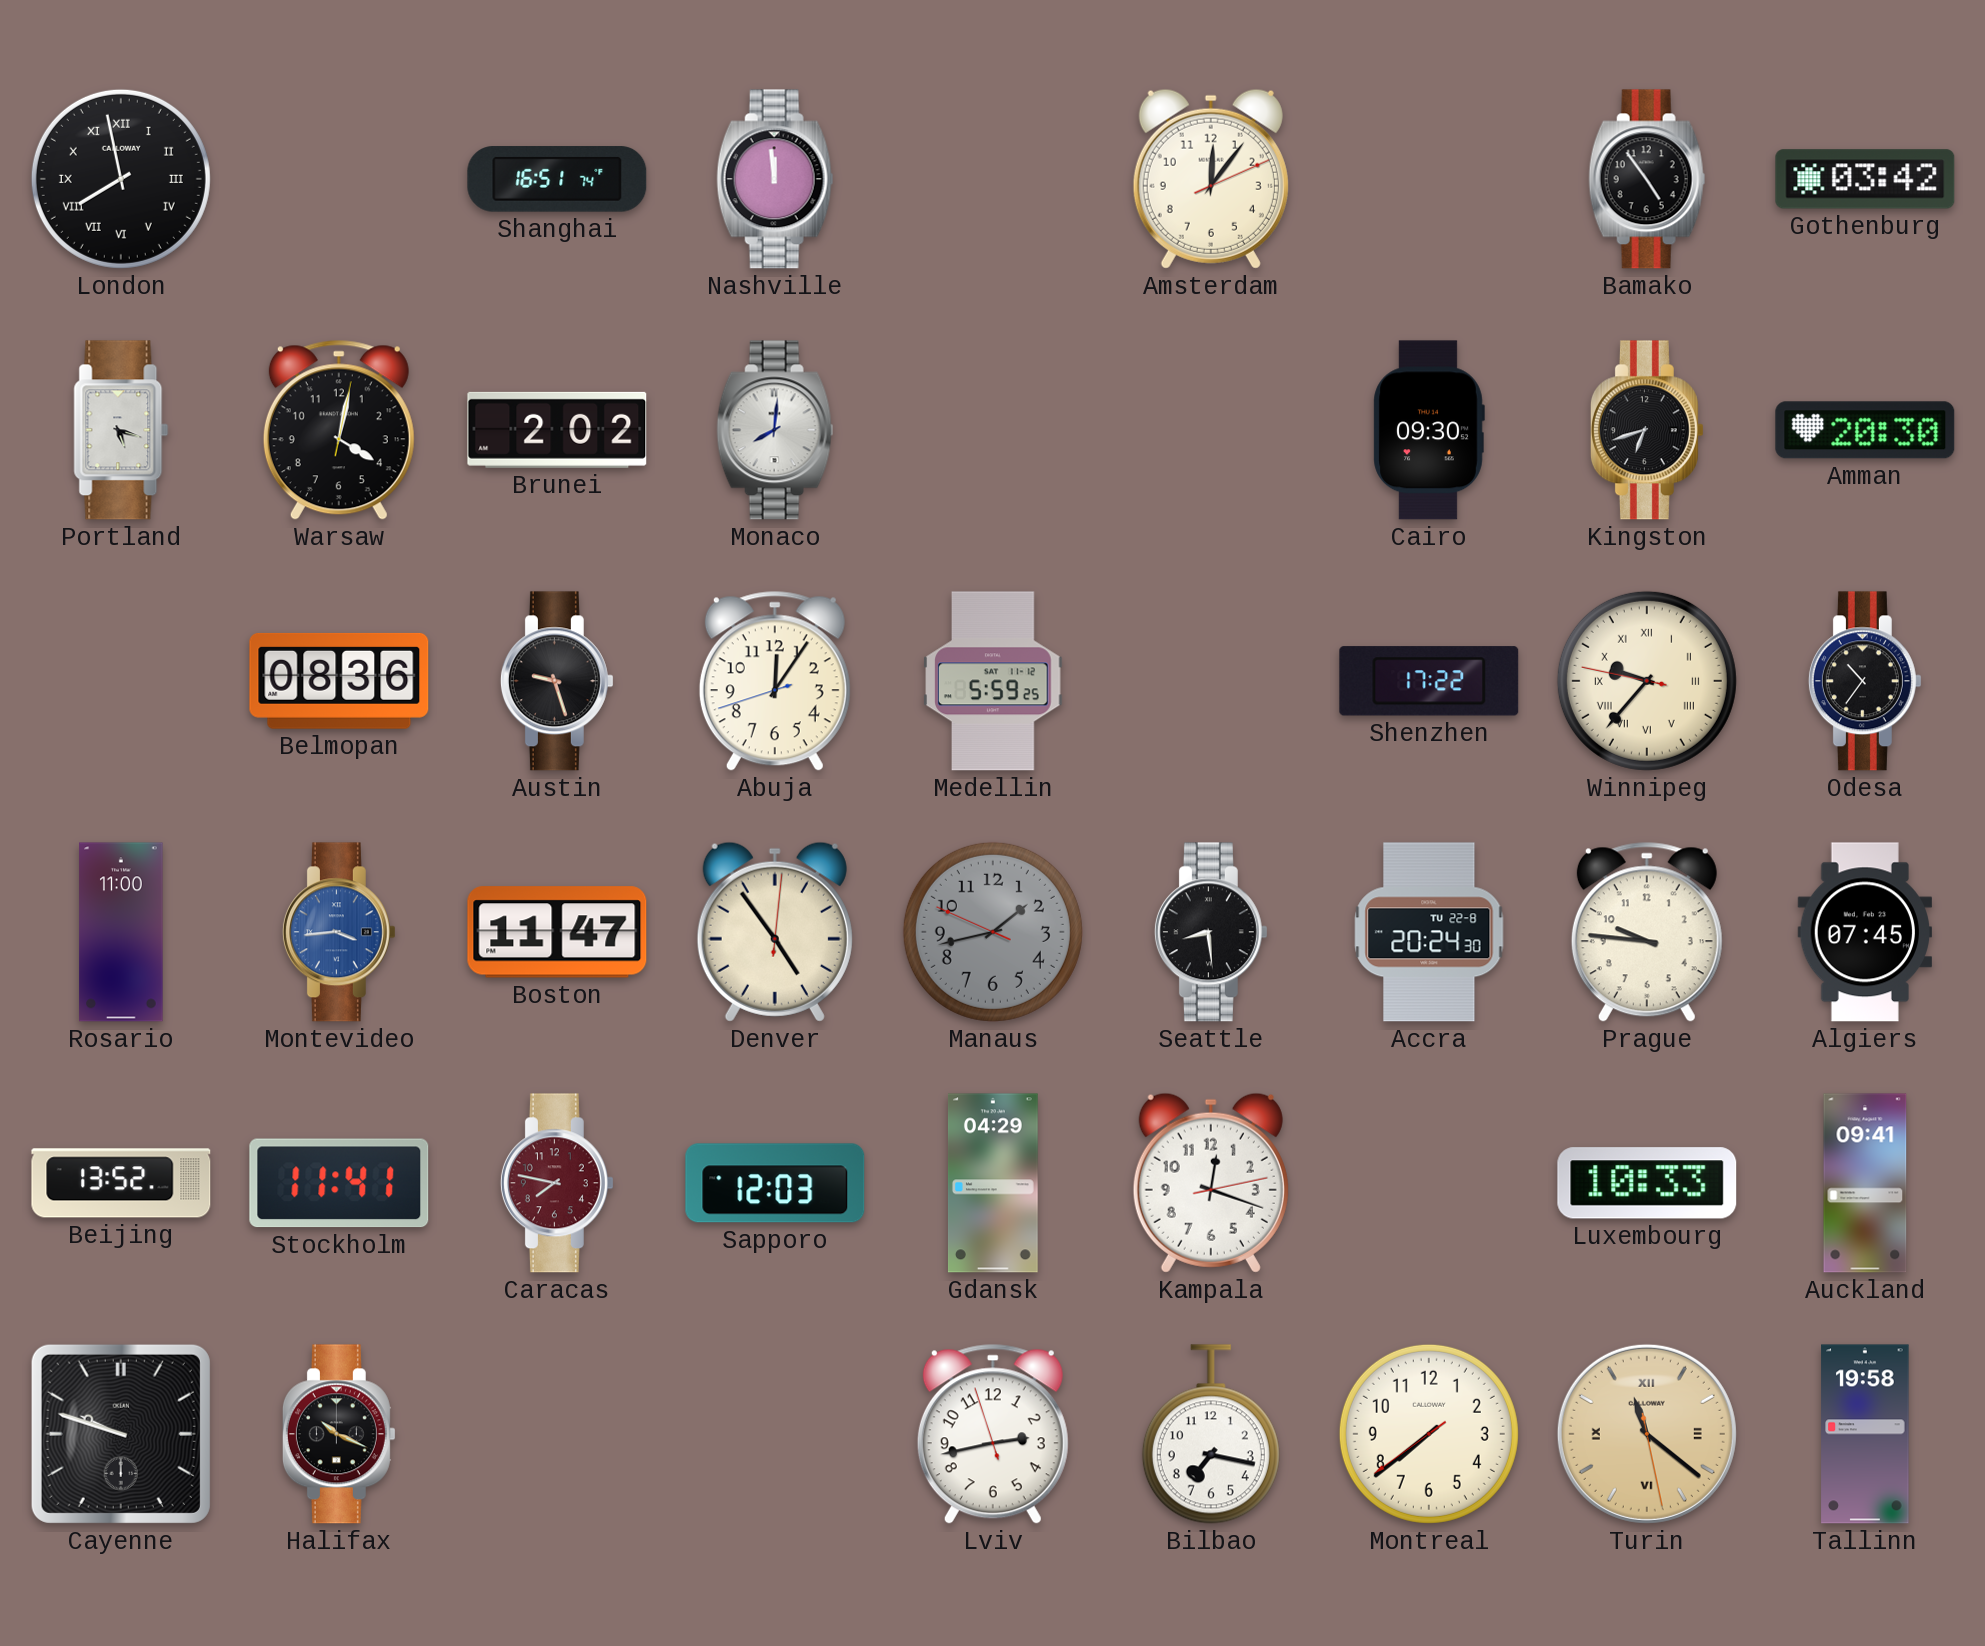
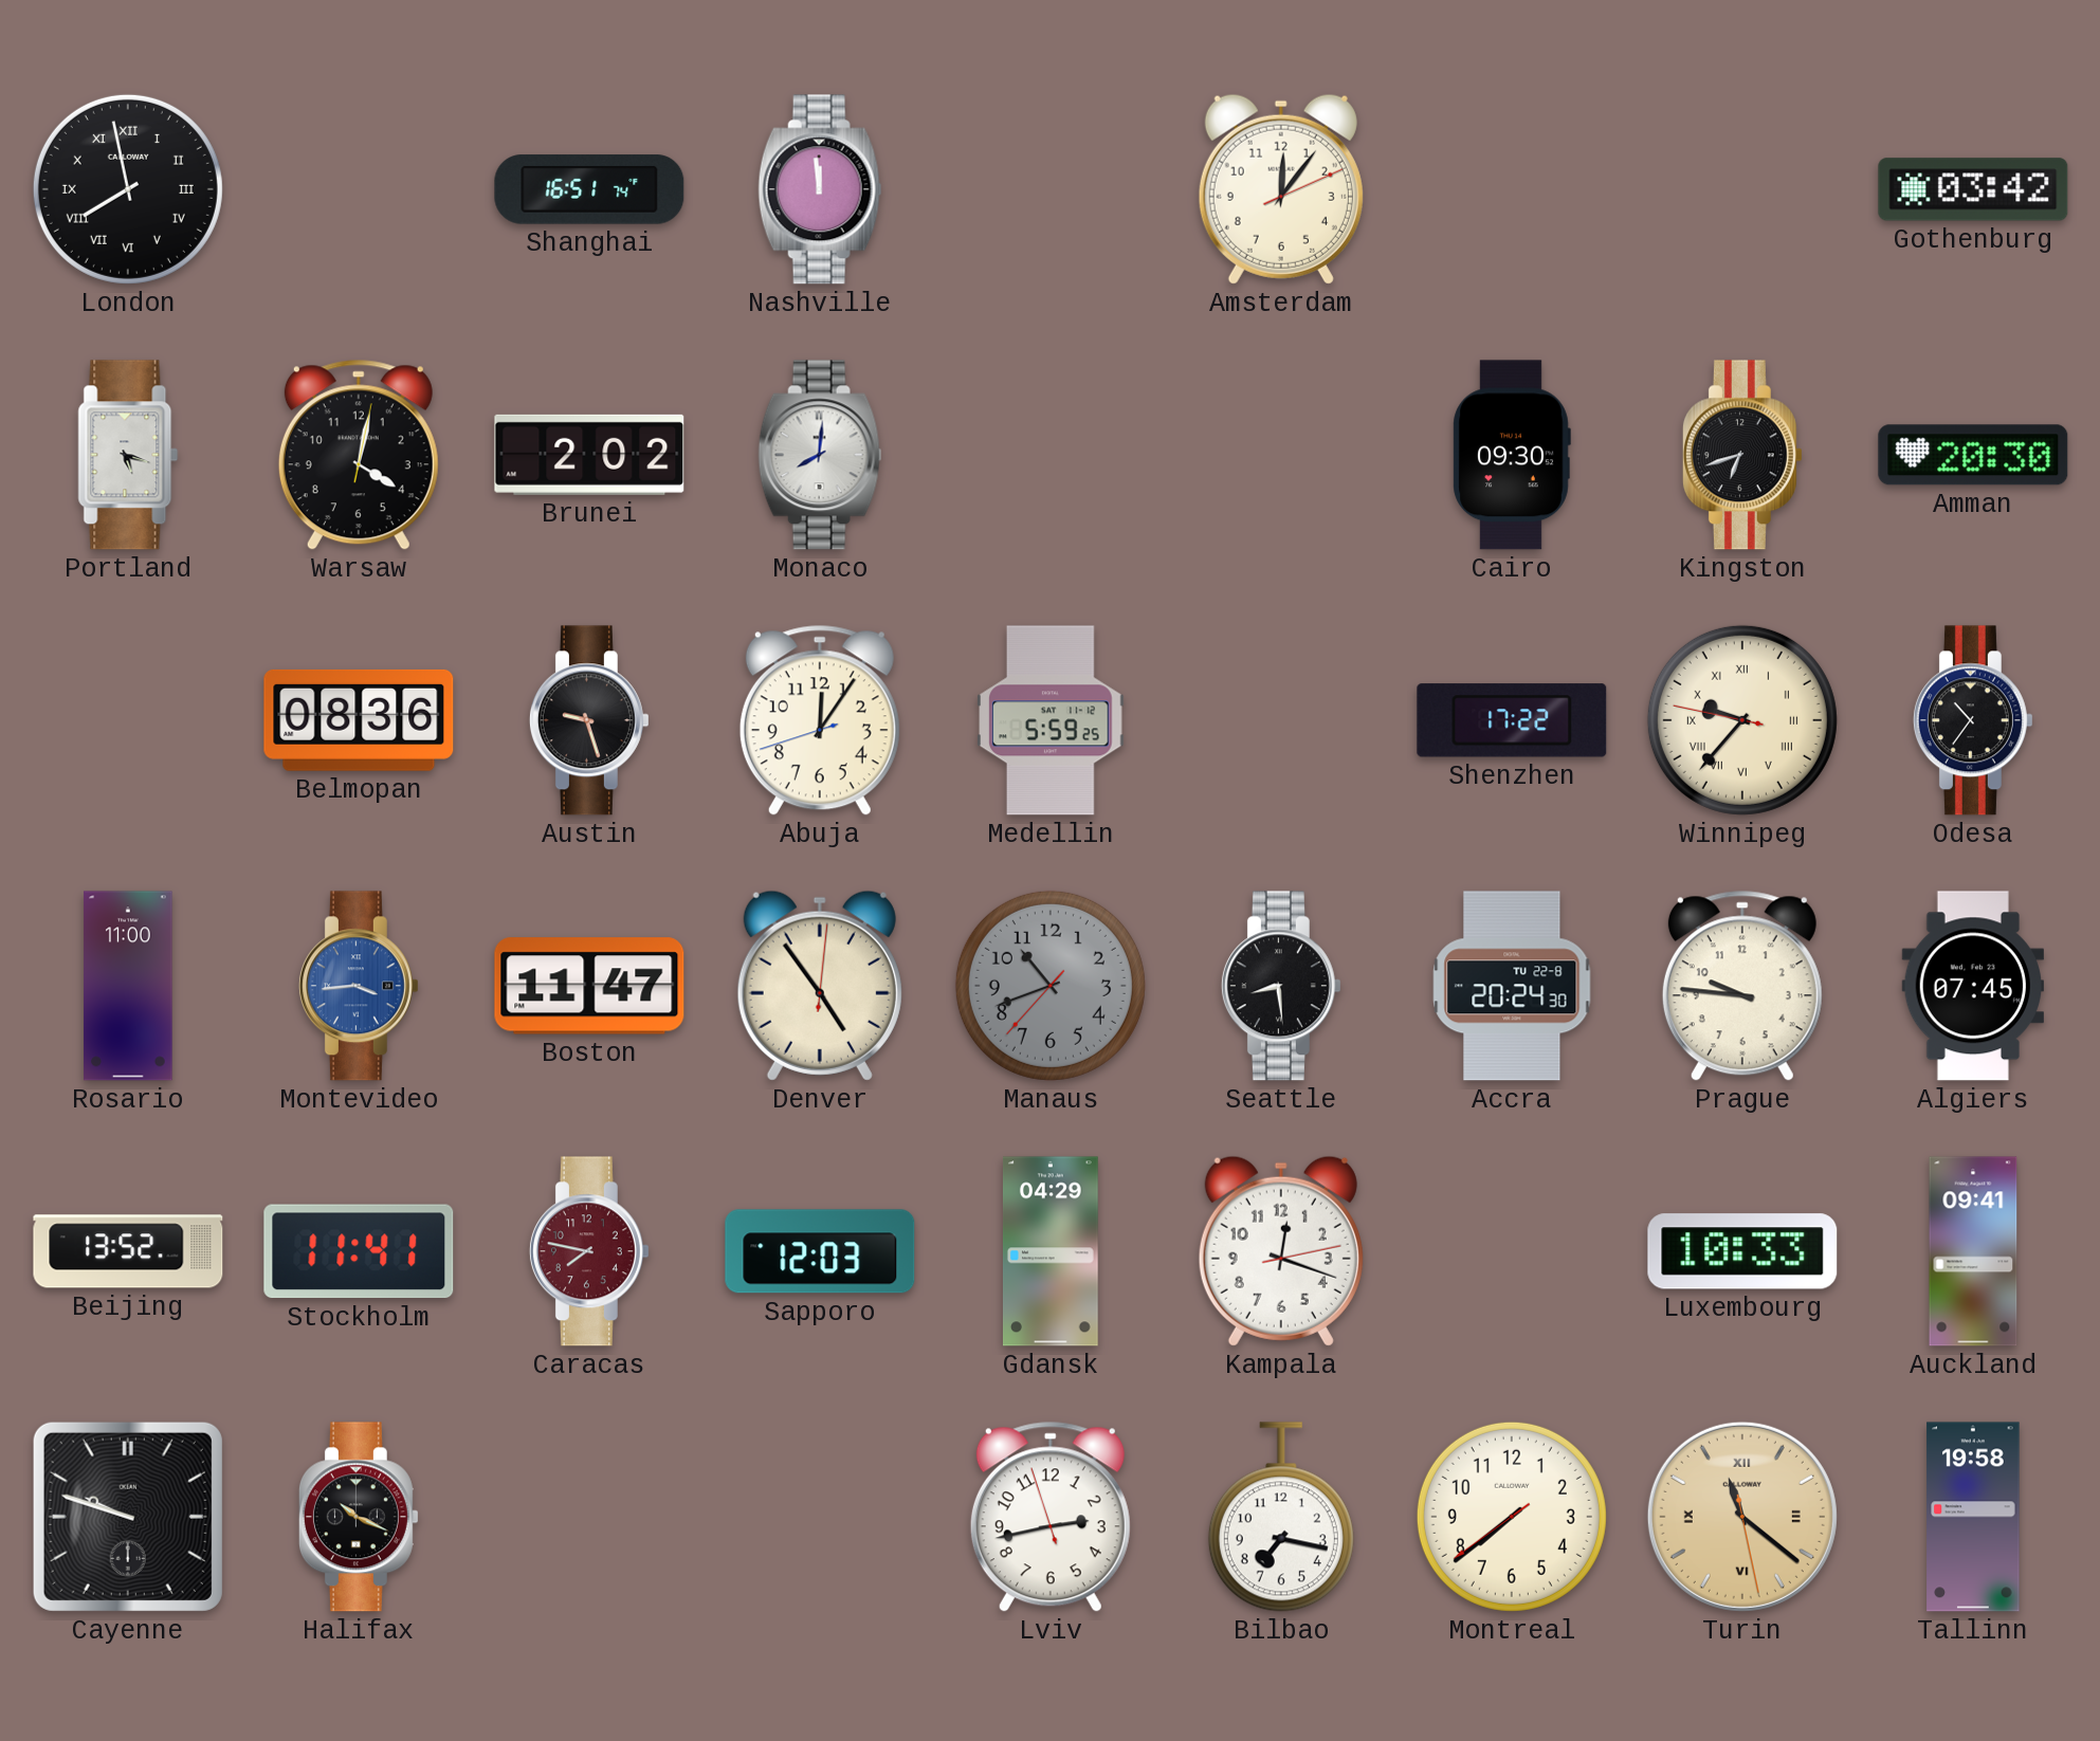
Bamako: 4:54 -> none (1647, 179)
Manaus: 1:42 -> 10:41 (1051, 986)
